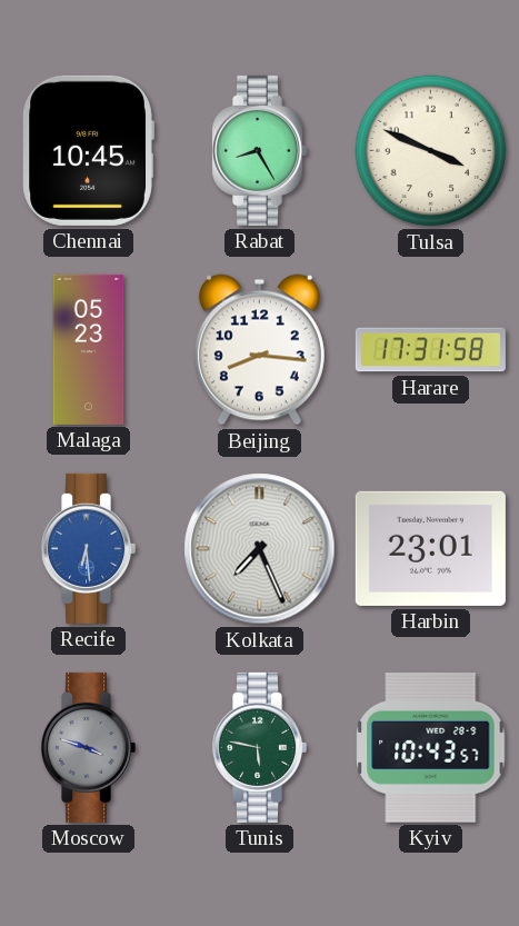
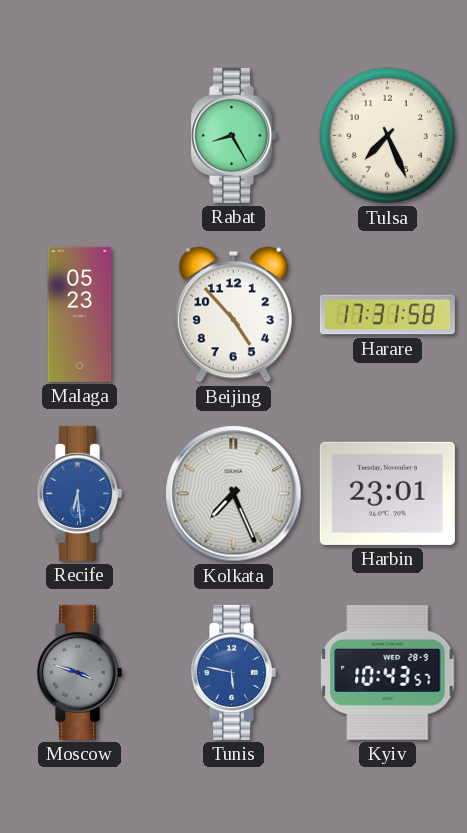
Chennai: 10:45 -> none (88, 150)
Tulsa: 3:49 -> 7:26 (388, 136)
Beijing: 8:16 -> 4:53 (233, 315)
Tunis dial: green -> blue (234, 672)
